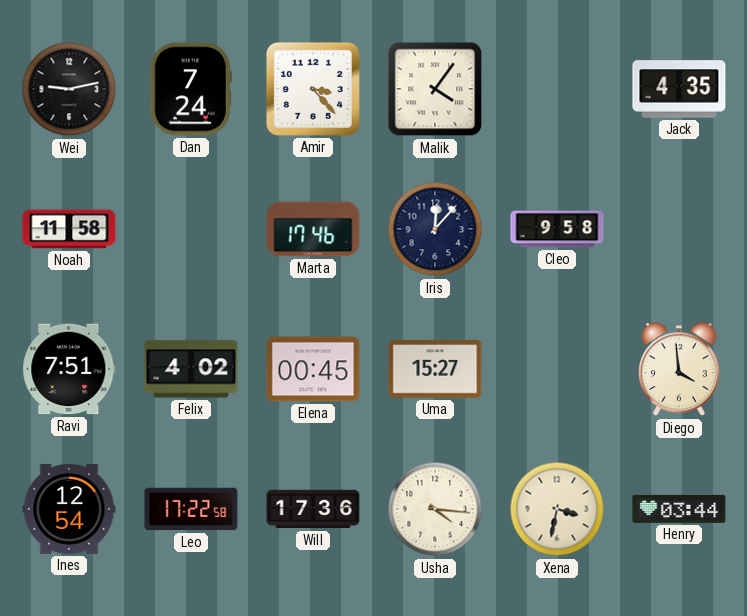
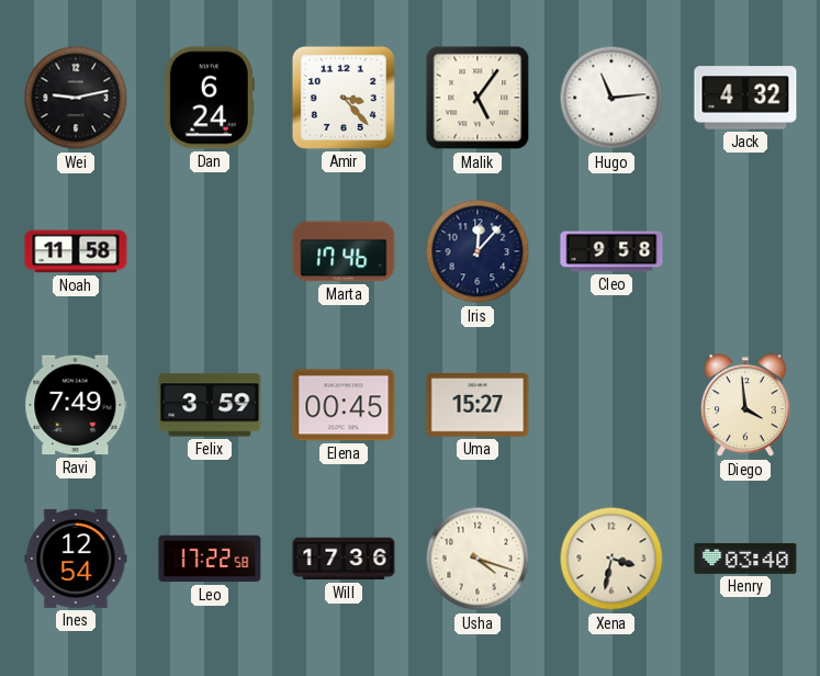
Dan: 7:24 -> 6:24 (210, 98)
Malik: 4:06 -> 5:06 (478, 98)
Hugo: none -> 11:14 (611, 98)
Jack: 4:35 -> 4:32 (745, 98)
Ravi: 7:51 -> 7:49 (76, 405)
Felix: 4:02 -> 3:59 (210, 405)
Usha: 4:16 -> 4:18 (478, 559)
Henry: 03:44 -> 03:40 (745, 559)
